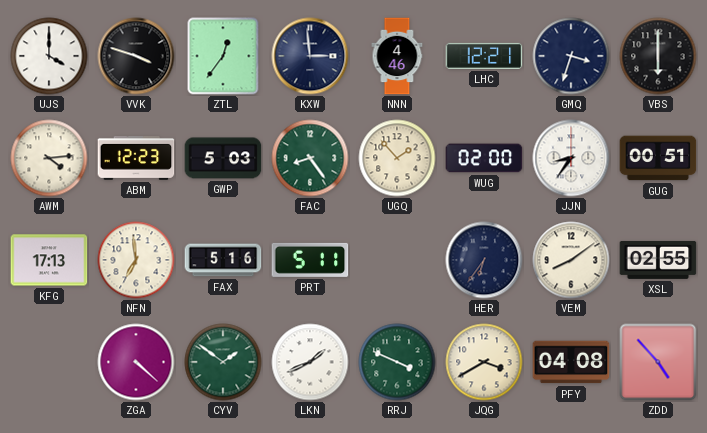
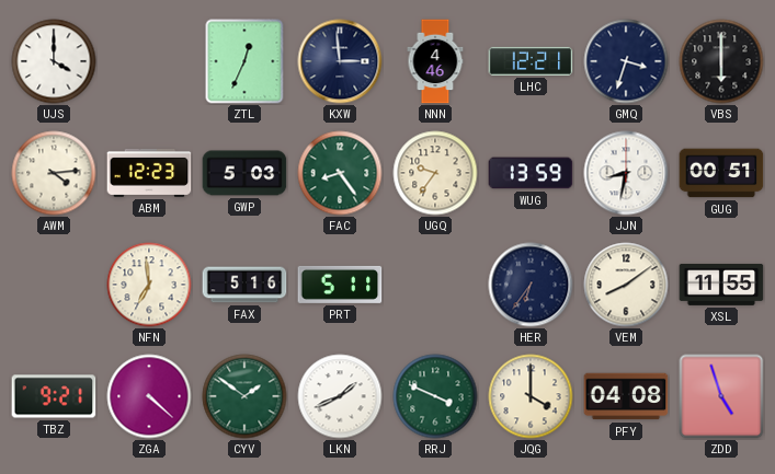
VVK: 3:48 -> none (136, 56)
ZTL: 12:36 -> 12:34 (244, 61)
UGQ: 1:53 -> 9:36 (435, 173)
WUG: 02:00 -> 13:59 (531, 173)
JJN: 8:36 -> 8:32 (626, 173)
KFG: 17:13 -> none (49, 260)
XSL: 02:55 -> 11:55 (721, 285)
TBZ: none -> 9:21 (54, 396)
JQG: 3:40 -> 4:00 (531, 396)
ZDD: 4:53 -> 4:57 (721, 396)
